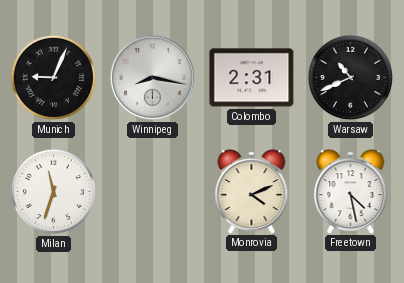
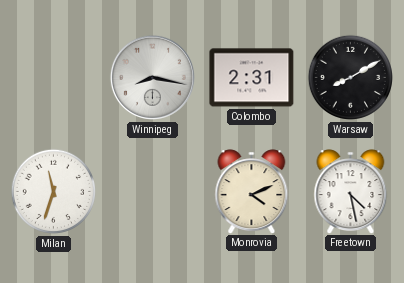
Munich: 9:04 -> none (53, 77)
Warsaw: 10:41 -> 8:10 (350, 77)
